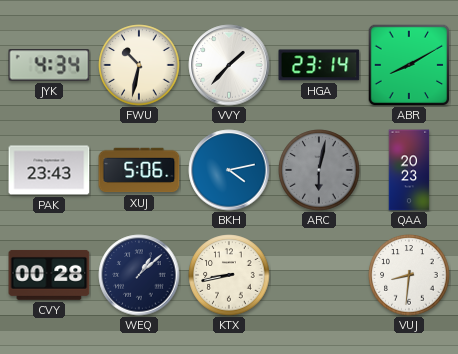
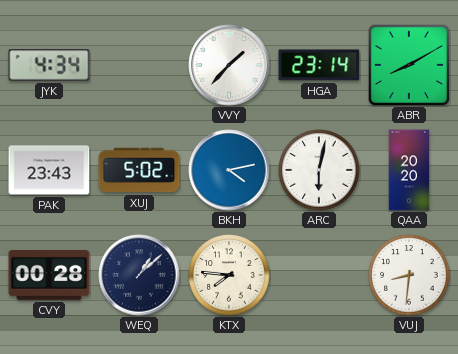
FWU: 10:32 -> none (139, 65)
XUJ: 5:06 -> 5:02 (139, 170)
ARC dial: grey -> white (319, 170)
QAA: 20:23 -> 20:20 (409, 170)
KTX: 8:43 -> 7:46 (229, 275)
